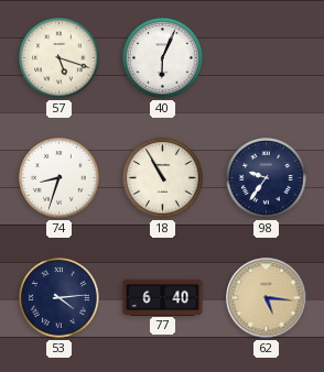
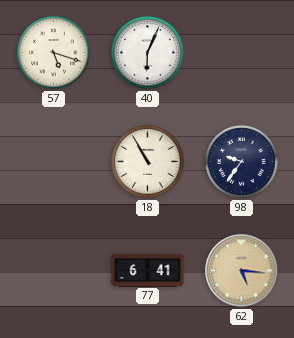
74: 8:33 -> none (60, 178)
53: 4:14 -> none (60, 298)
77: 6:40 -> 6:41 (148, 270)
